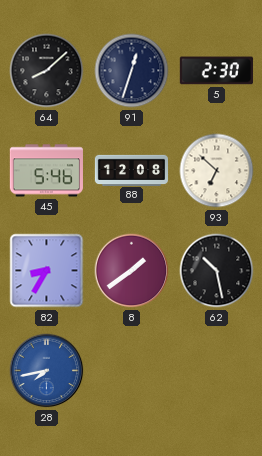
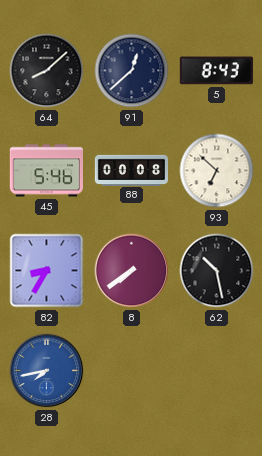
91: 12:33 -> 12:38 (132, 71)
5: 2:30 -> 8:43 (216, 71)
88: 12:08 -> 00:08 (132, 170)
8: 1:39 -> 7:39 (132, 271)
